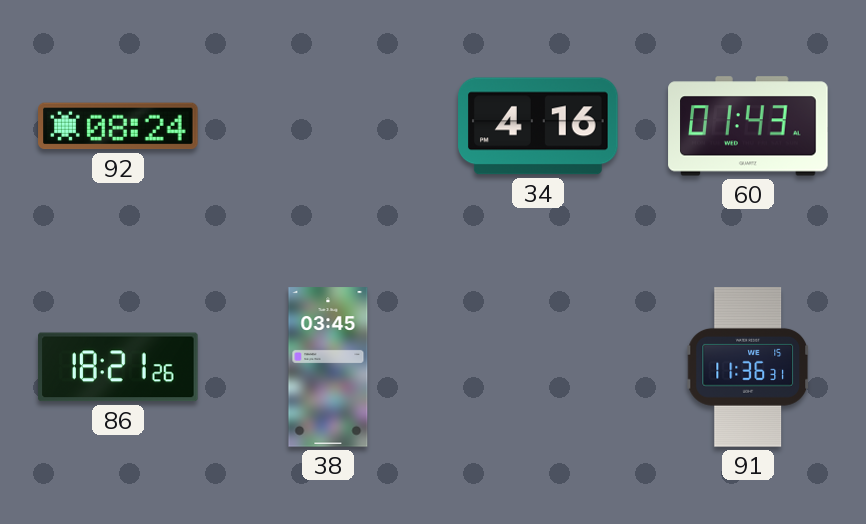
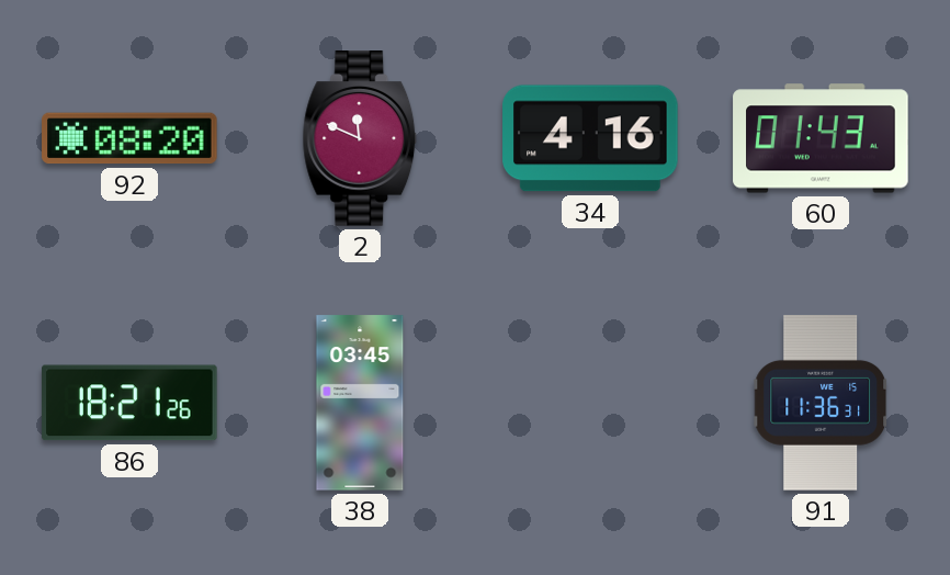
92: 08:24 -> 08:20 (129, 138)
2: none -> 11:49 (360, 138)
